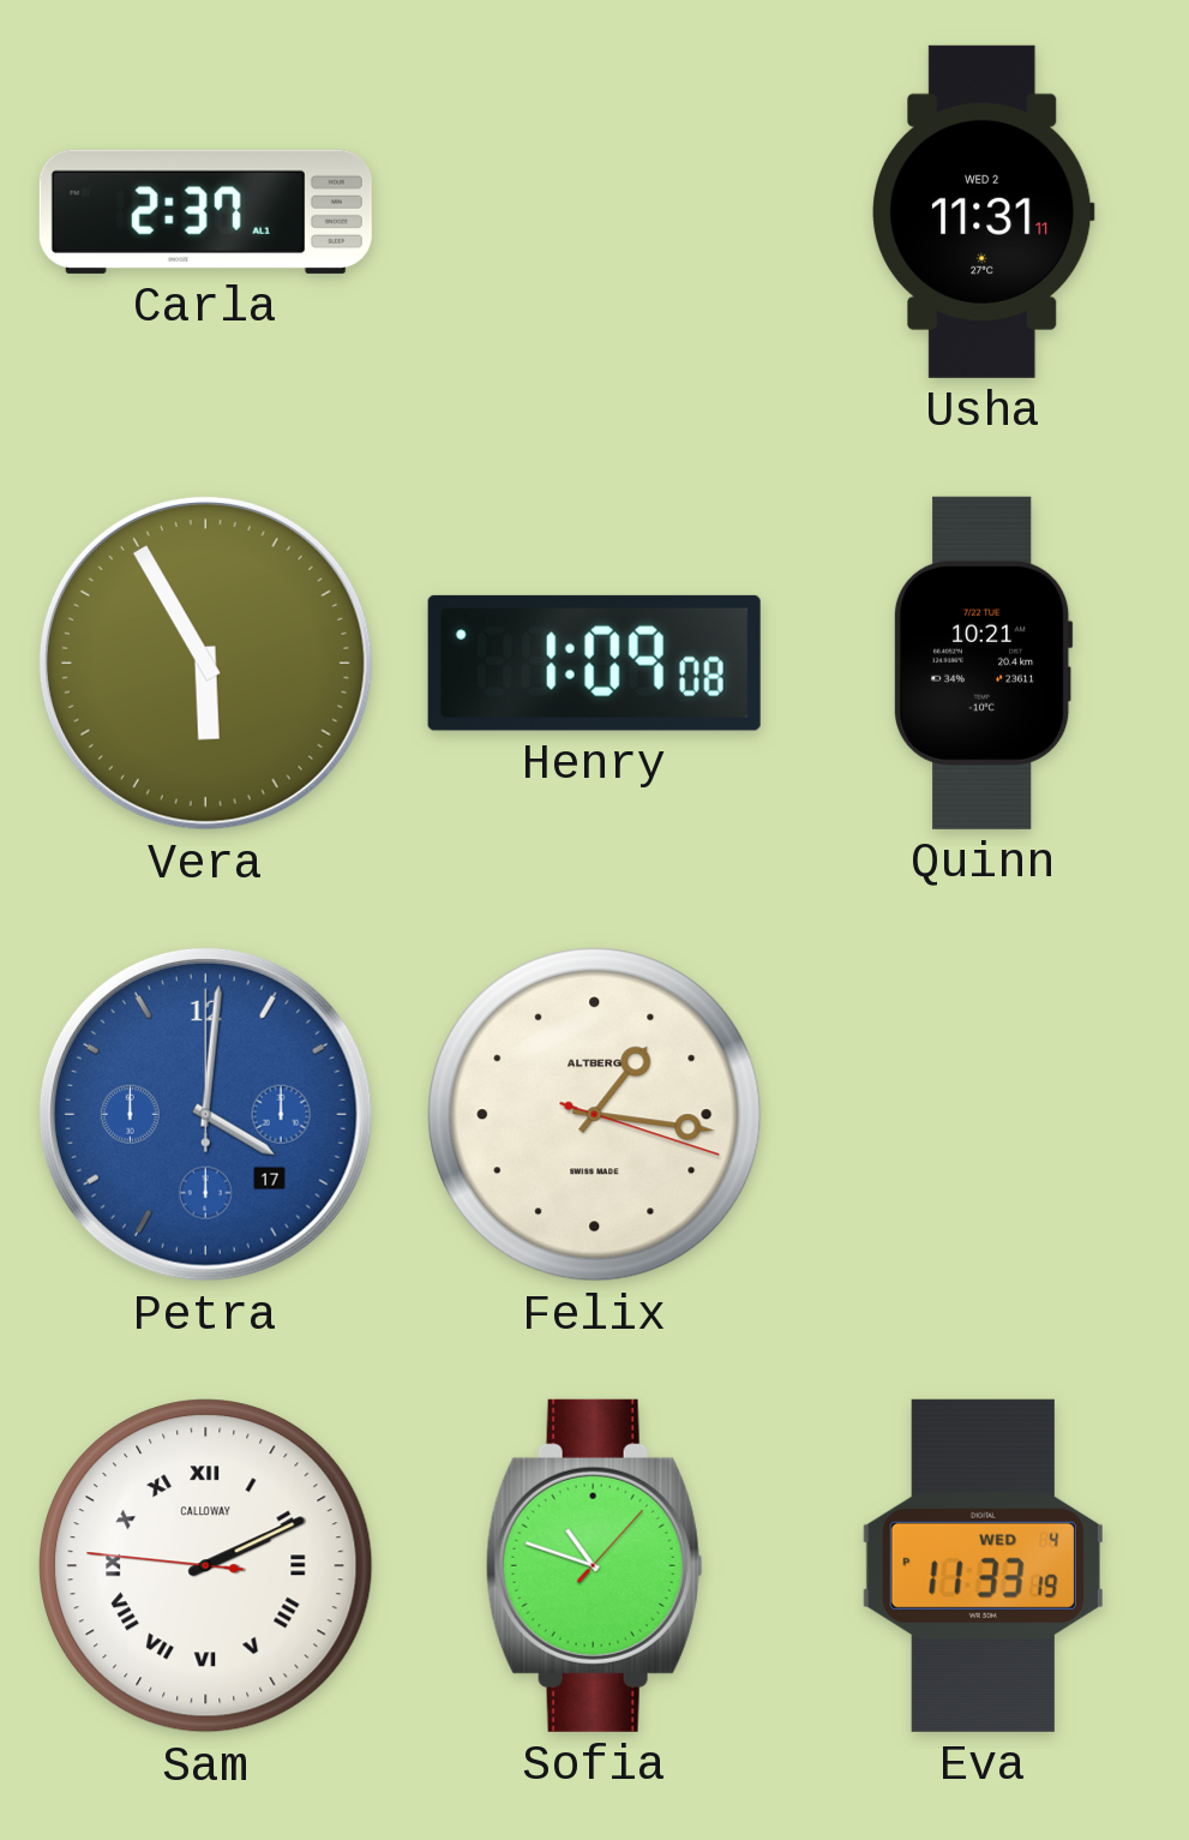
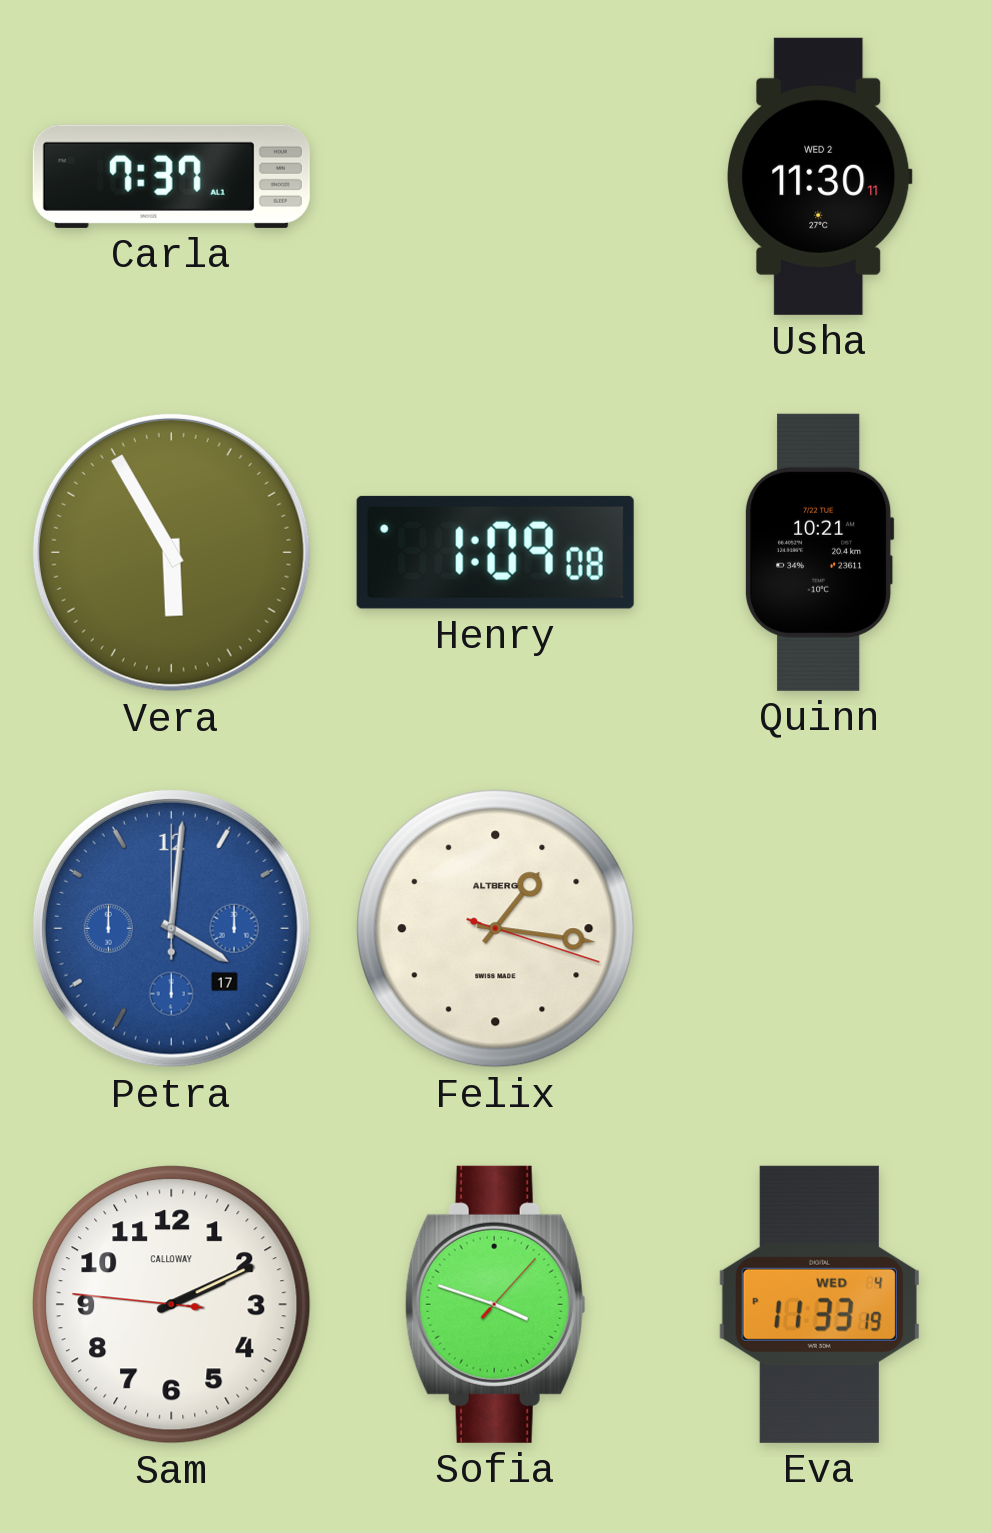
Carla: 2:37 -> 7:37 (171, 176)
Usha: 11:31 -> 11:30 (819, 176)
Sam numerals: Roman -> Arabic (172, 1305)
Sofia: 10:48 -> 3:48 (495, 1304)
